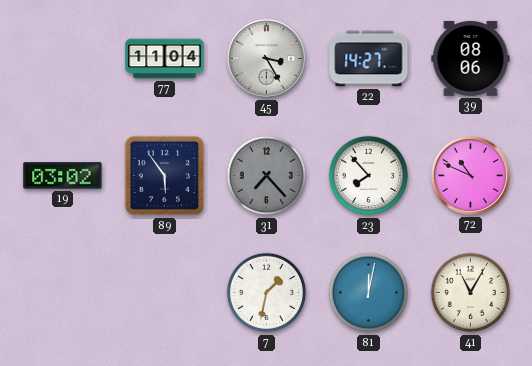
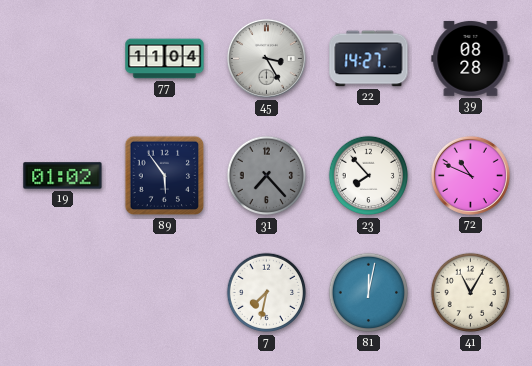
39: 08:06 -> 08:28 (471, 58)
19: 03:02 -> 01:02 (63, 176)
7: 1:32 -> 7:32 (267, 293)
